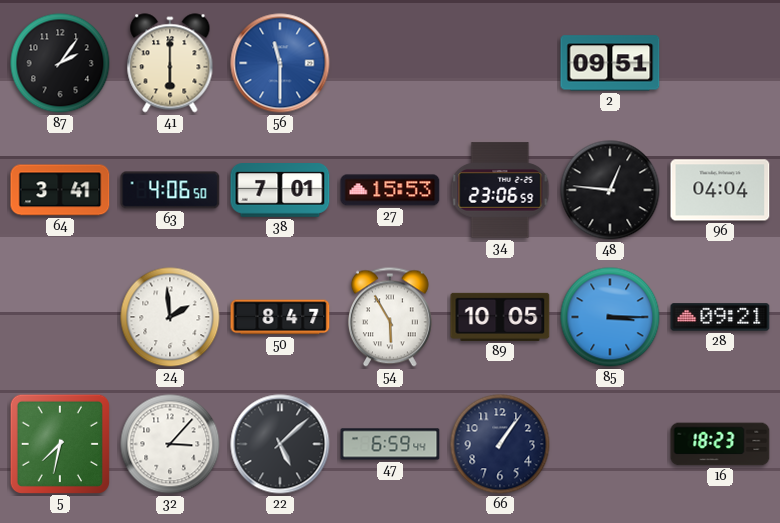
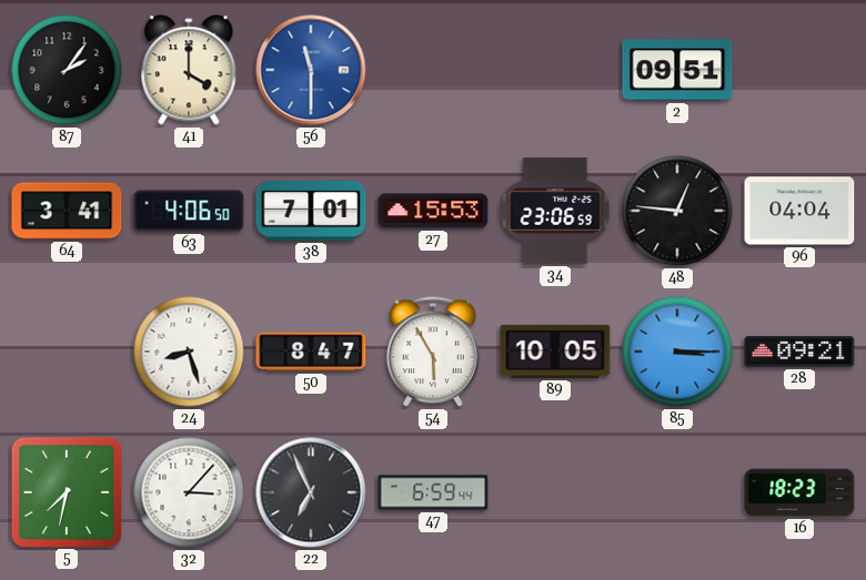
41: 6:00 -> 4:00 (189, 70)
24: 1:59 -> 8:27 (189, 352)
22: 5:08 -> 6:56 (311, 492)
66: 1:06 -> none (500, 444)
